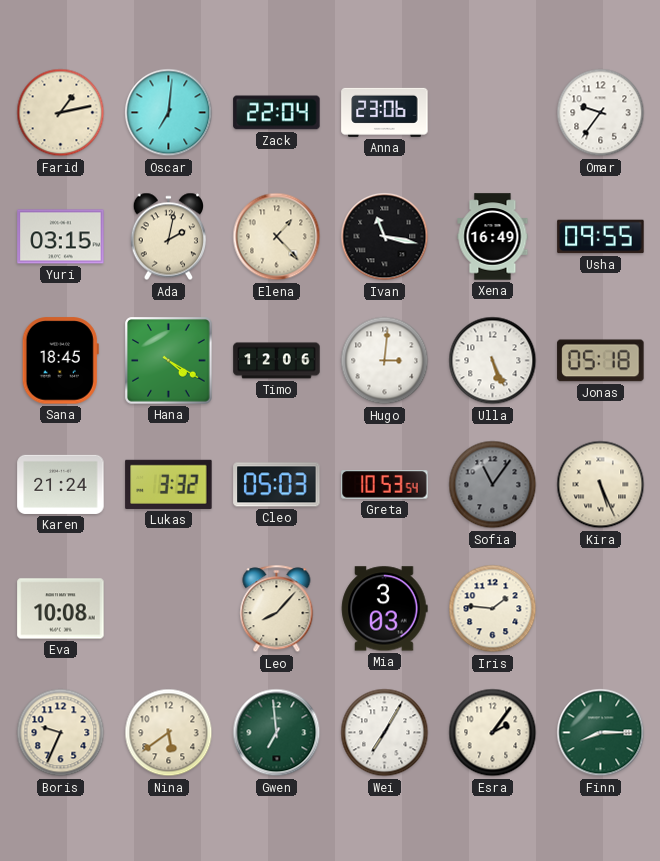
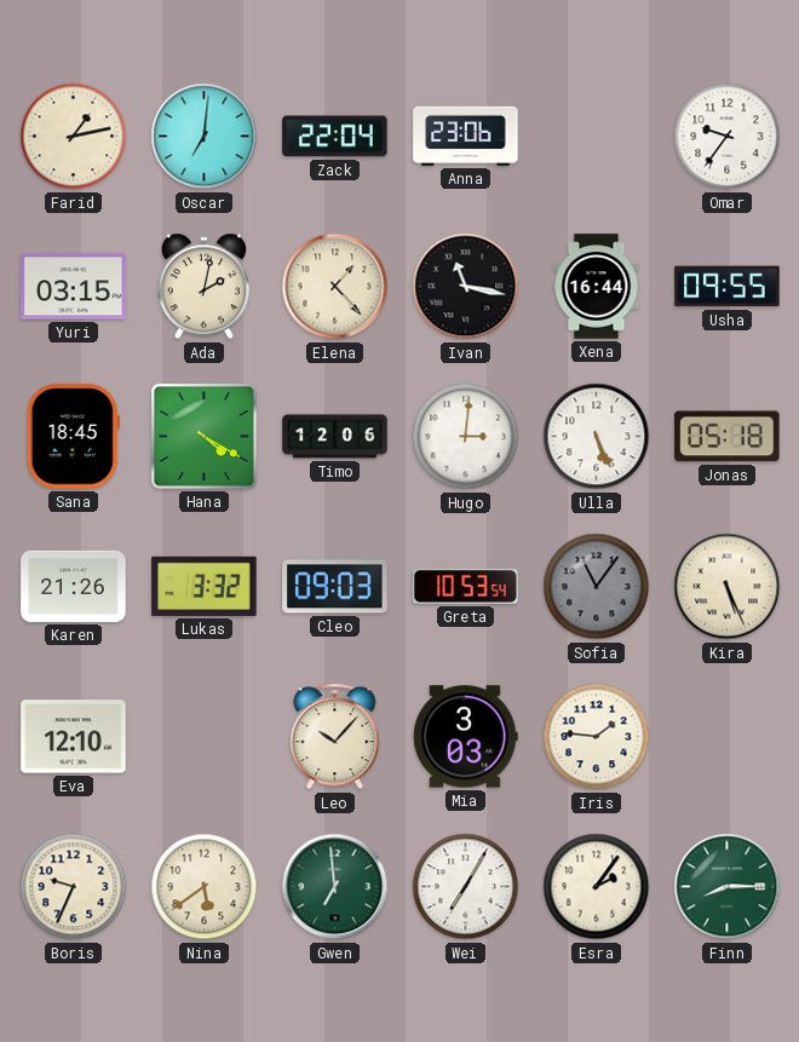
Xena: 16:49 -> 16:44 (597, 287)
Karen: 21:24 -> 21:26 (74, 586)
Cleo: 05:03 -> 09:03 (335, 587)
Eva: 10:08 -> 12:10 (74, 737)
Leo: 8:07 -> 10:07 (335, 737)
